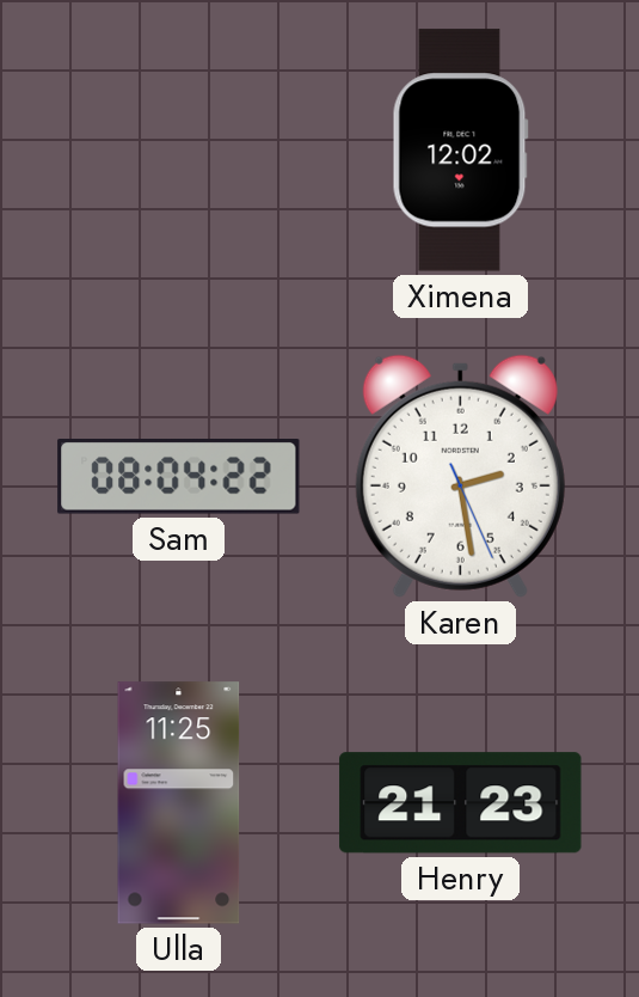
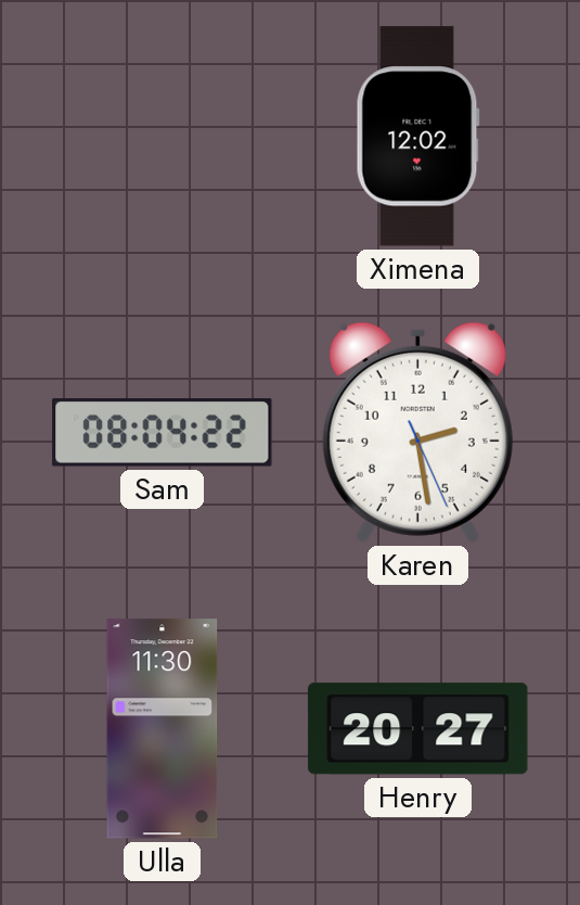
Ulla: 11:25 -> 11:30 (163, 729)
Henry: 21:23 -> 20:27 (418, 729)
